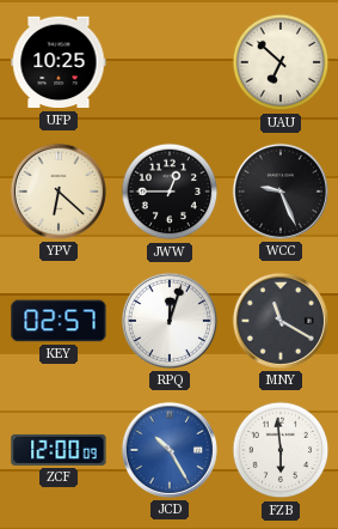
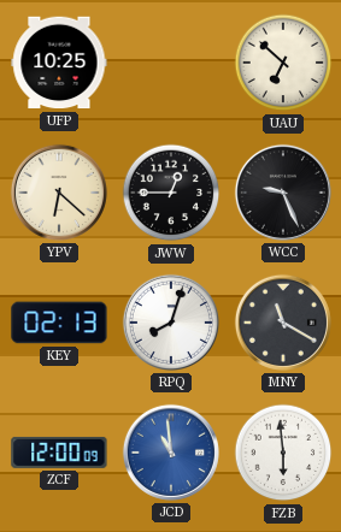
KEY: 02:57 -> 02:13 (59, 323)
RPQ: 12:03 -> 8:03 (171, 323)
JCD: 10:25 -> 10:59 (171, 453)
